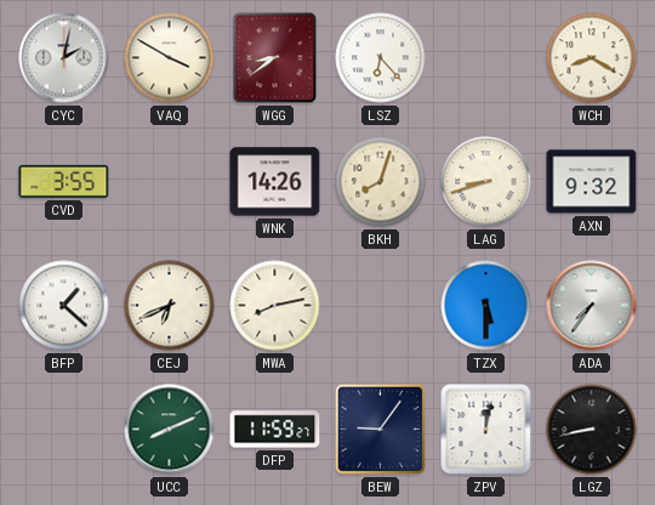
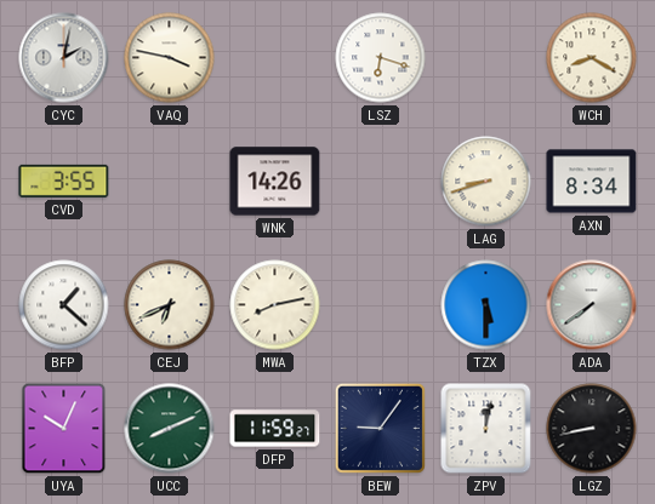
VAQ: 3:50 -> 3:47 (170, 58)
WGG: 8:39 -> none (275, 58)
LSZ: 6:23 -> 6:18 (381, 58)
BKH: 8:03 -> none (381, 182)
AXN: 9:32 -> 8:34 (592, 182)
ADA: 7:36 -> 7:39 (592, 305)
UYA: none -> 10:04 (64, 429)
